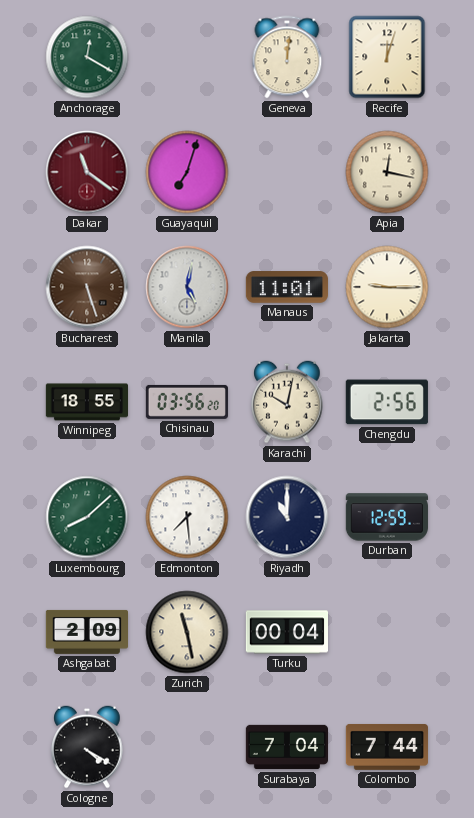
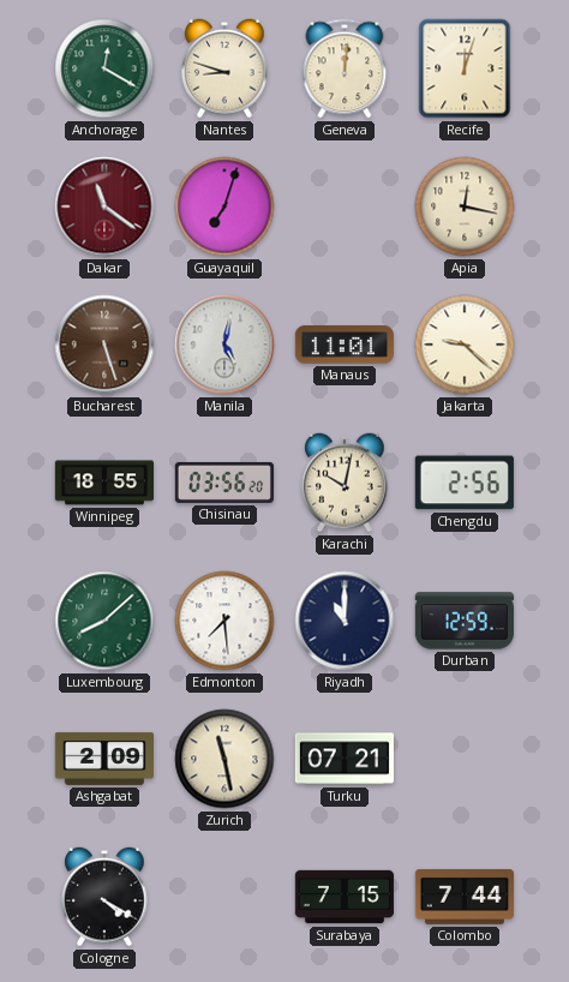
Nantes: none -> 8:48 (224, 68)
Jakarta: 9:15 -> 9:22 (465, 345)
Turku: 00:04 -> 07:21 (343, 759)
Surabaya: 7:04 -> 7:15 (343, 897)
